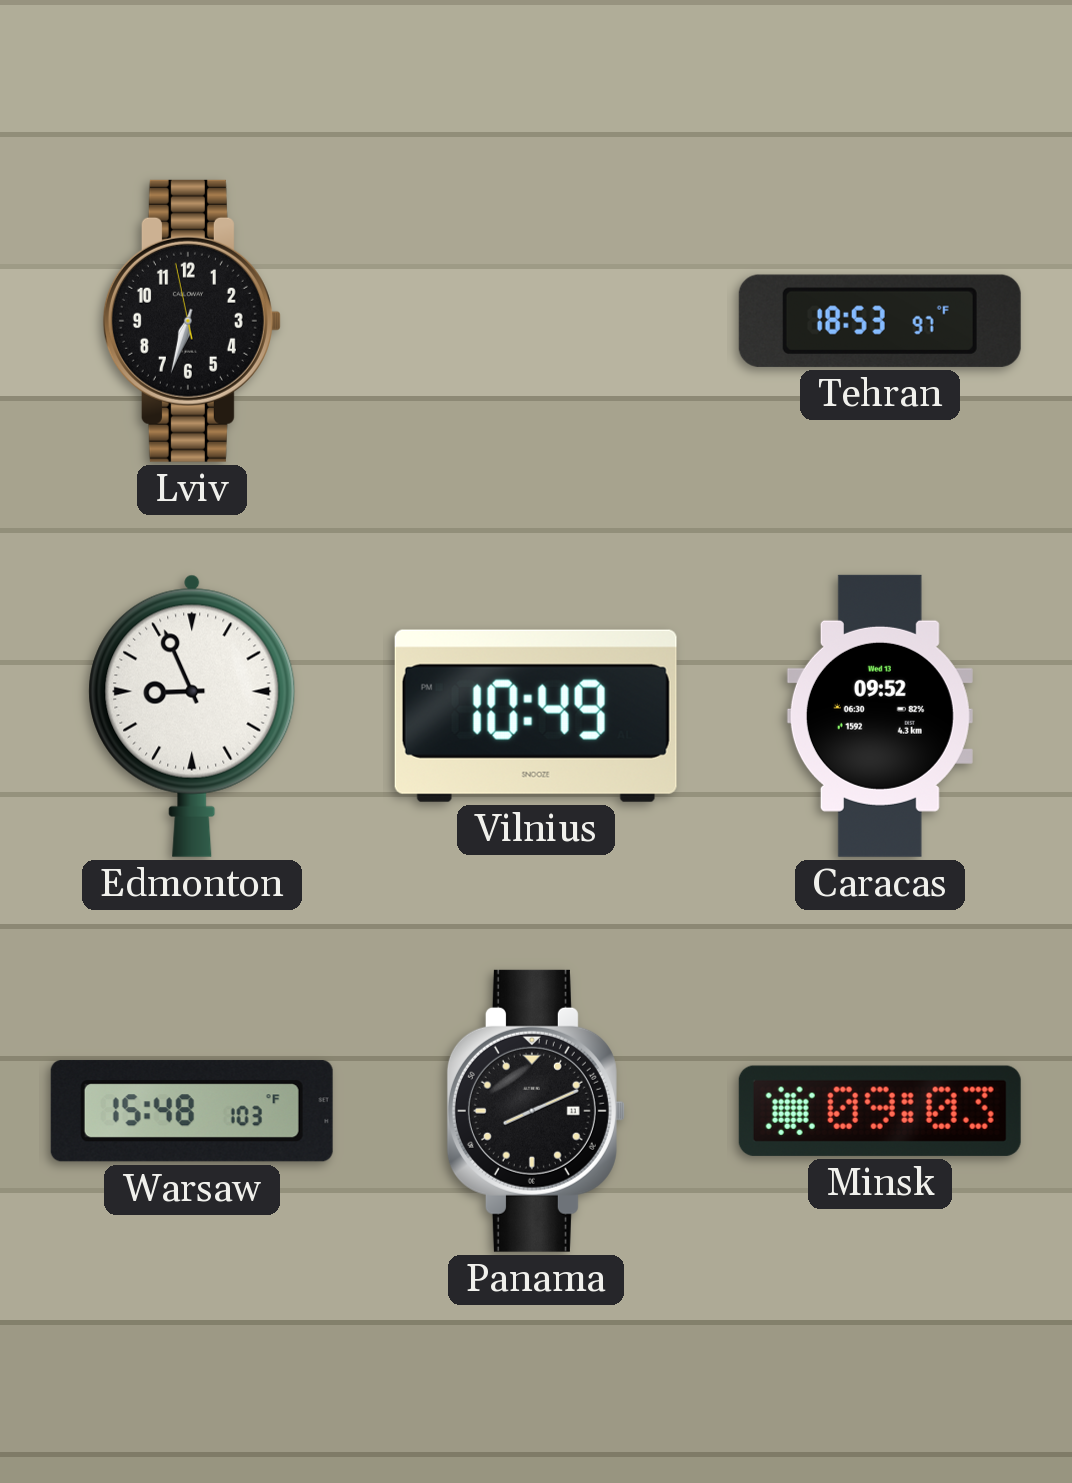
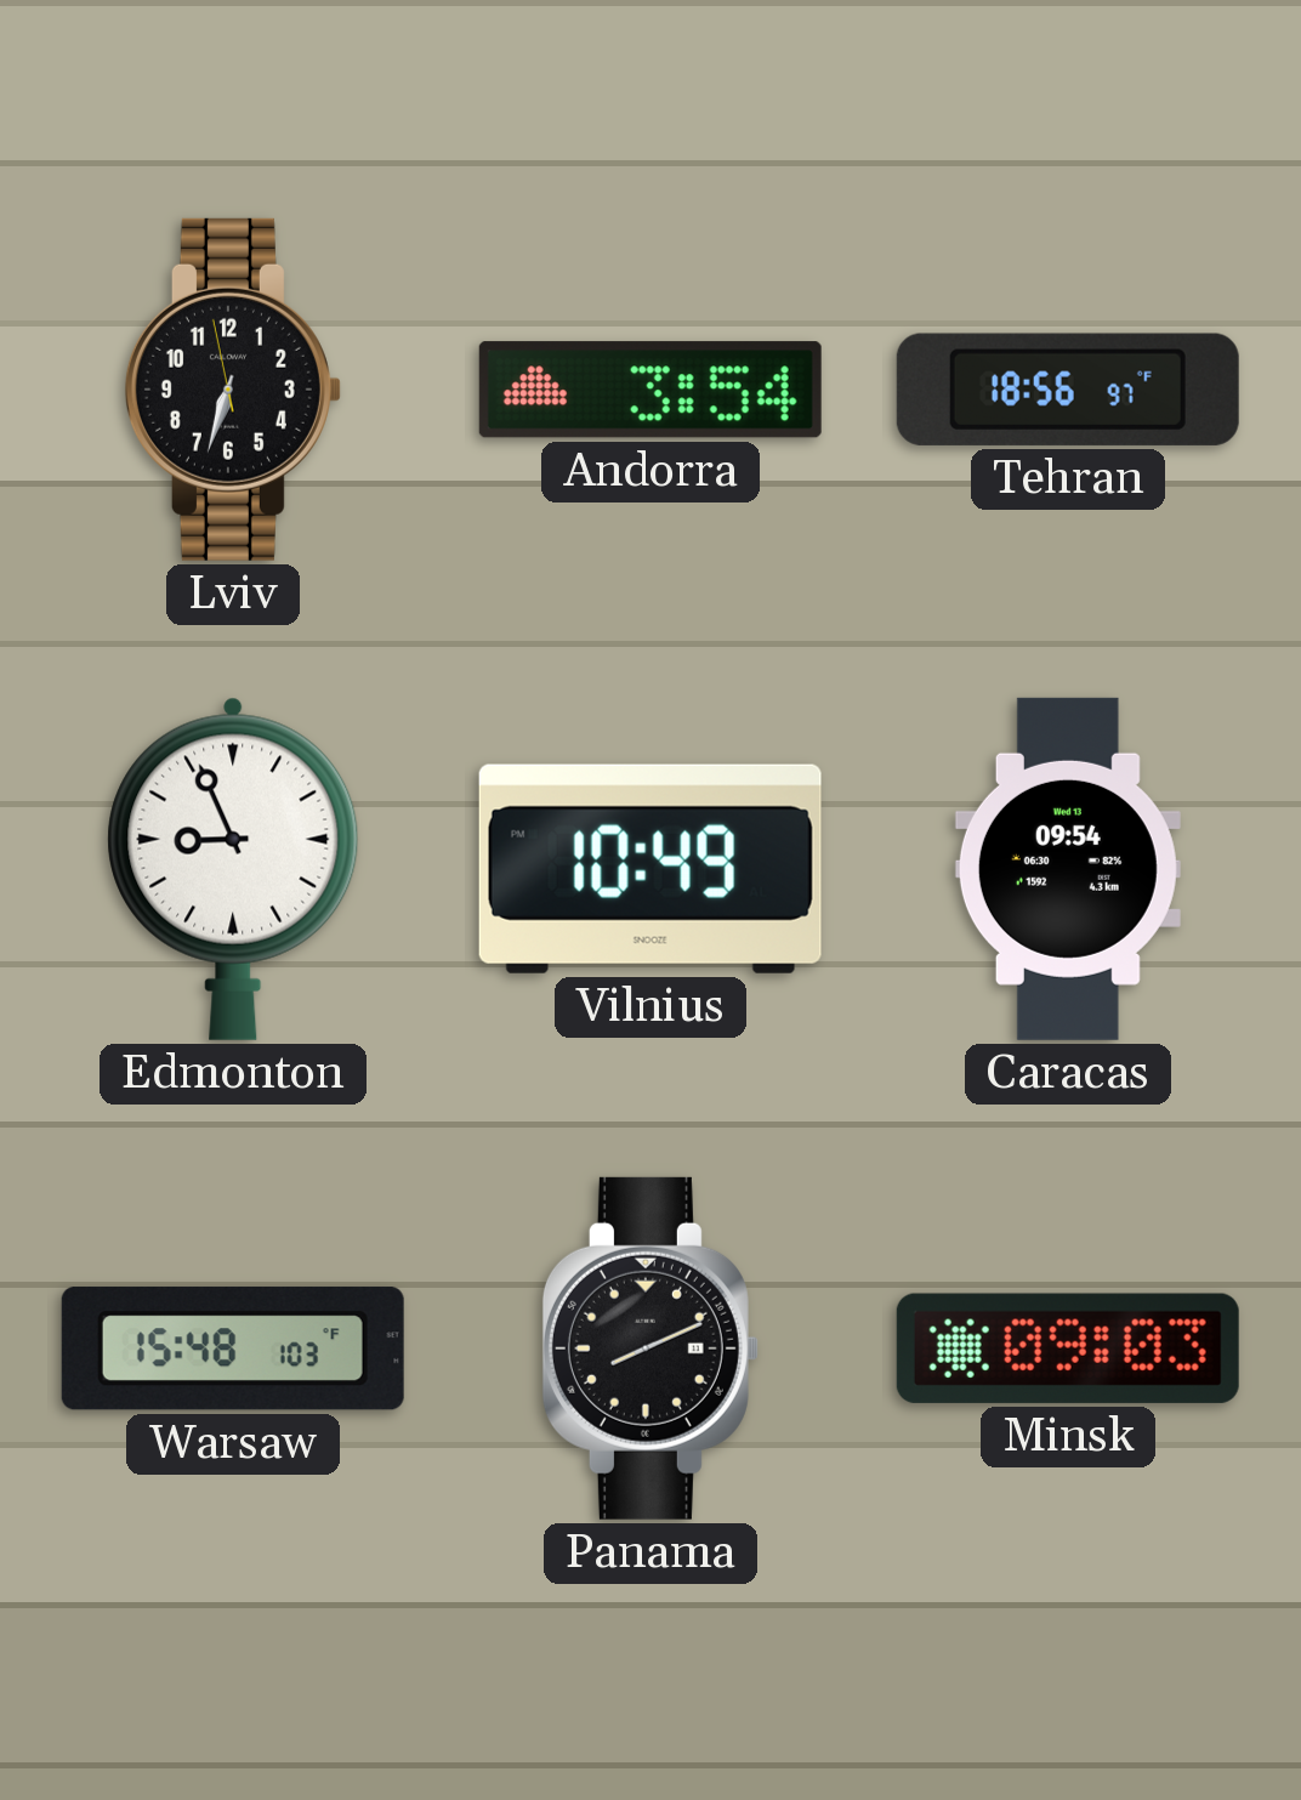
Andorra: none -> 3:54 (650, 390)
Tehran: 18:53 -> 18:56 (1068, 390)
Caracas: 09:52 -> 09:54 (1068, 869)
